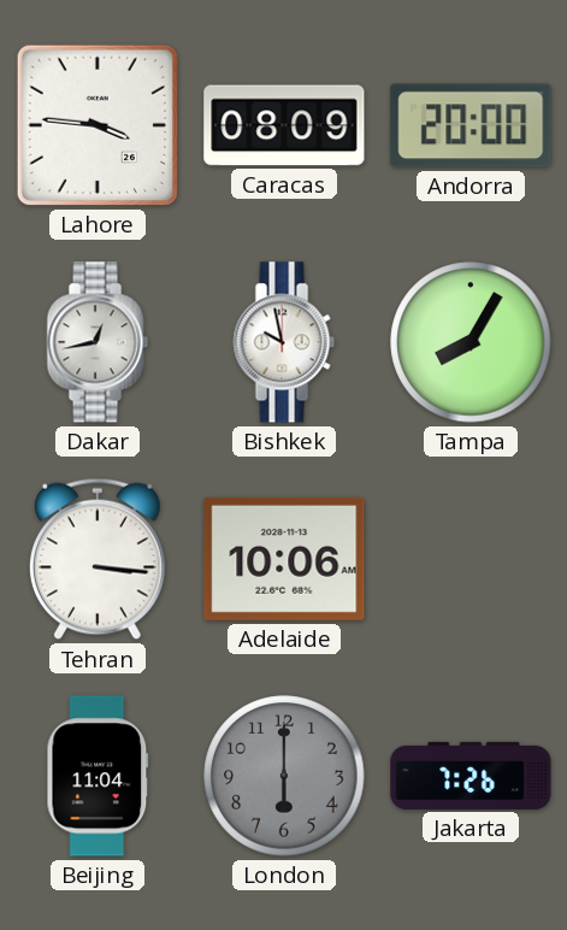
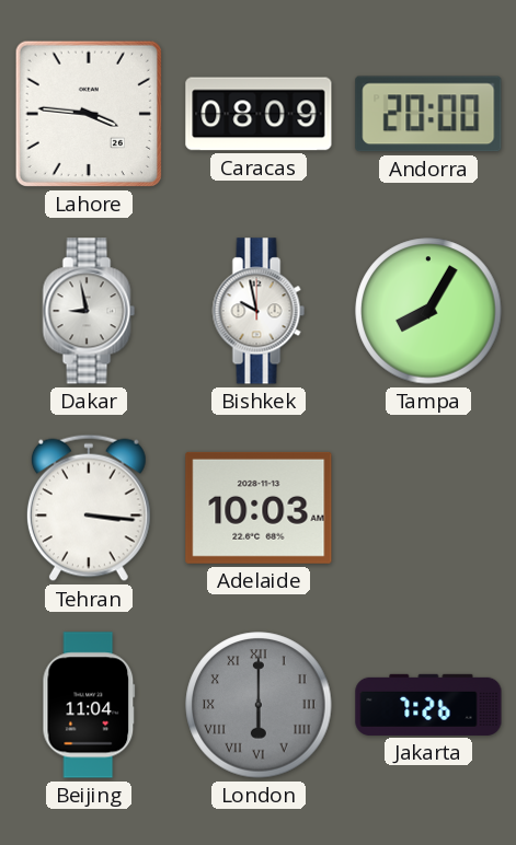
Dakar: 12:43 -> 8:58 (89, 311)
Adelaide: 10:06 -> 10:03 (259, 508)
London numerals: Arabic -> Roman (259, 705)
